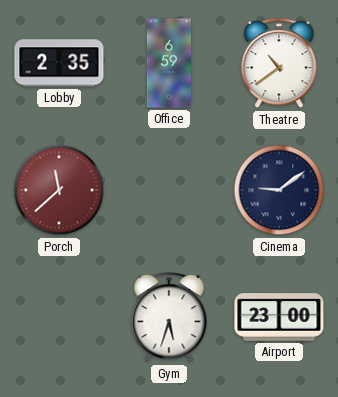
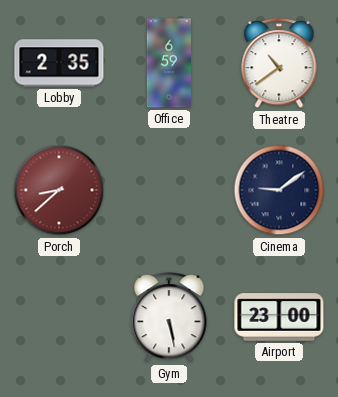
Porch: 11:38 -> 8:38 (59, 190)
Gym: 5:33 -> 5:28 (169, 318)
